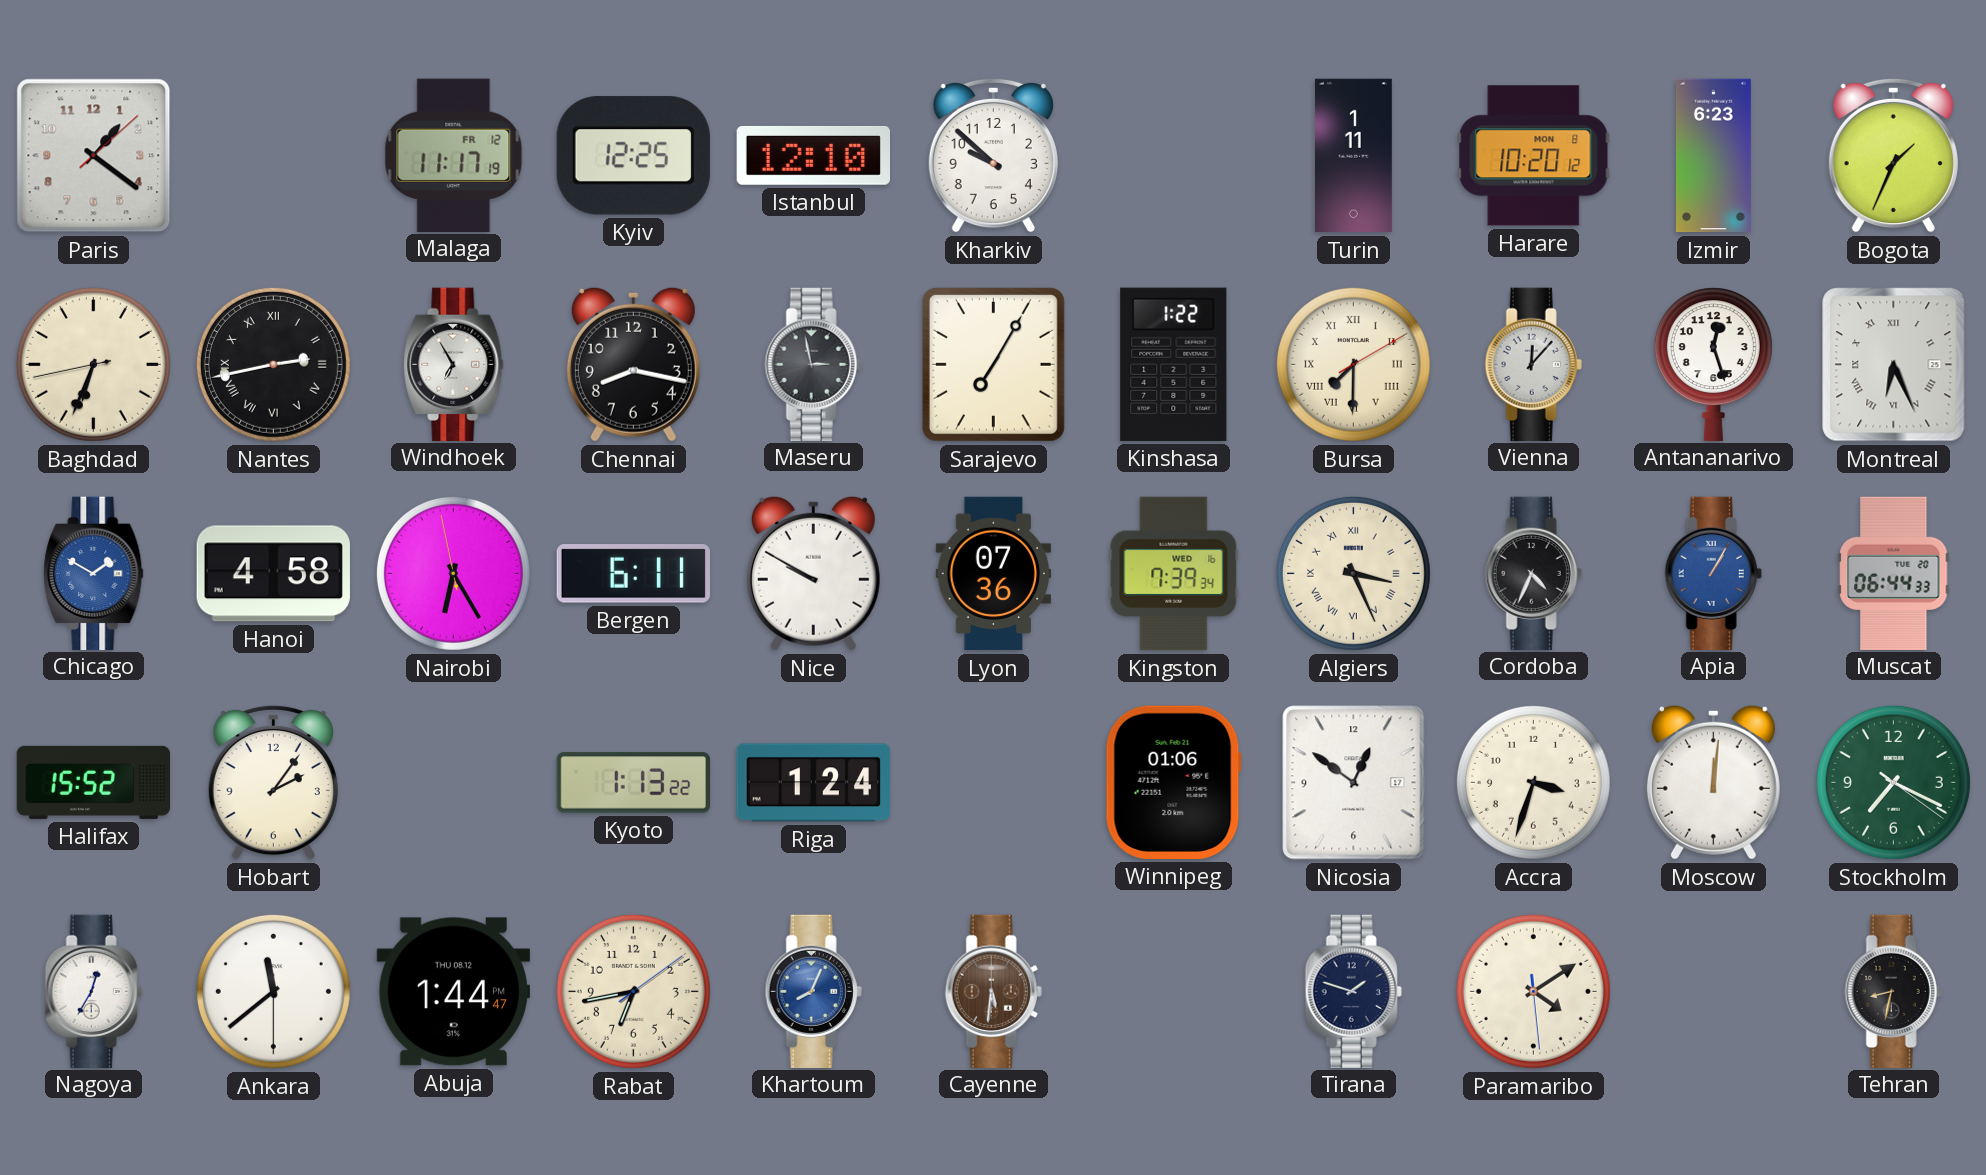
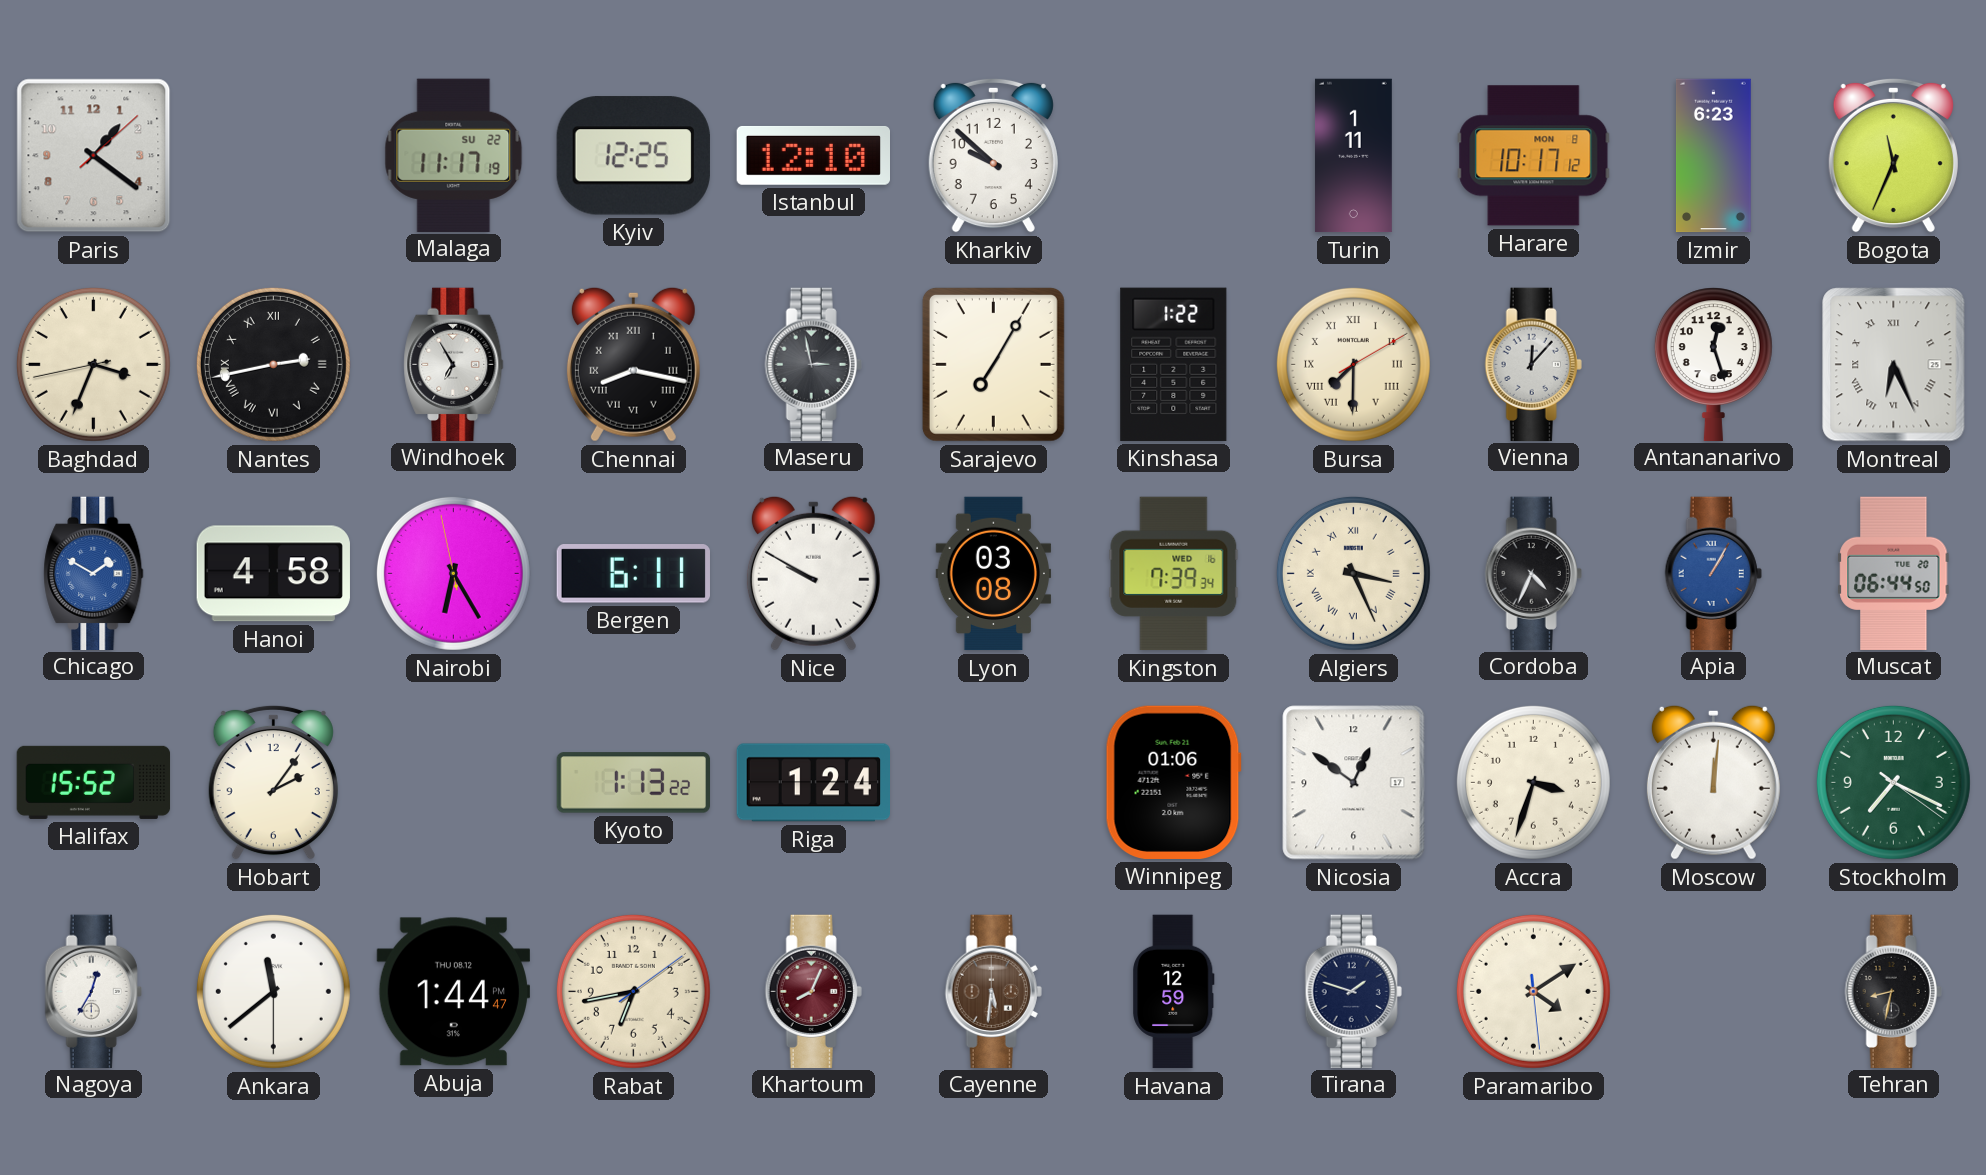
Malaga date: FR 12 -> SU 22 (454, 155)
Harare: 10:20 -> 10:17 (1534, 156)
Bogota: 1:34 -> 11:34 (1893, 155)
Baghdad: 6:33 -> 3:33 (93, 364)
Chennai numerals: Arabic -> Roman (633, 364)
Lyon: 07:36 -> 03:08 (994, 574)
Muscat: 06:44:33 -> 06:44:50 (1894, 573)
Khartoum dial: blue -> burgundy (813, 991)
Havana: none -> 12:59 (1174, 992)
